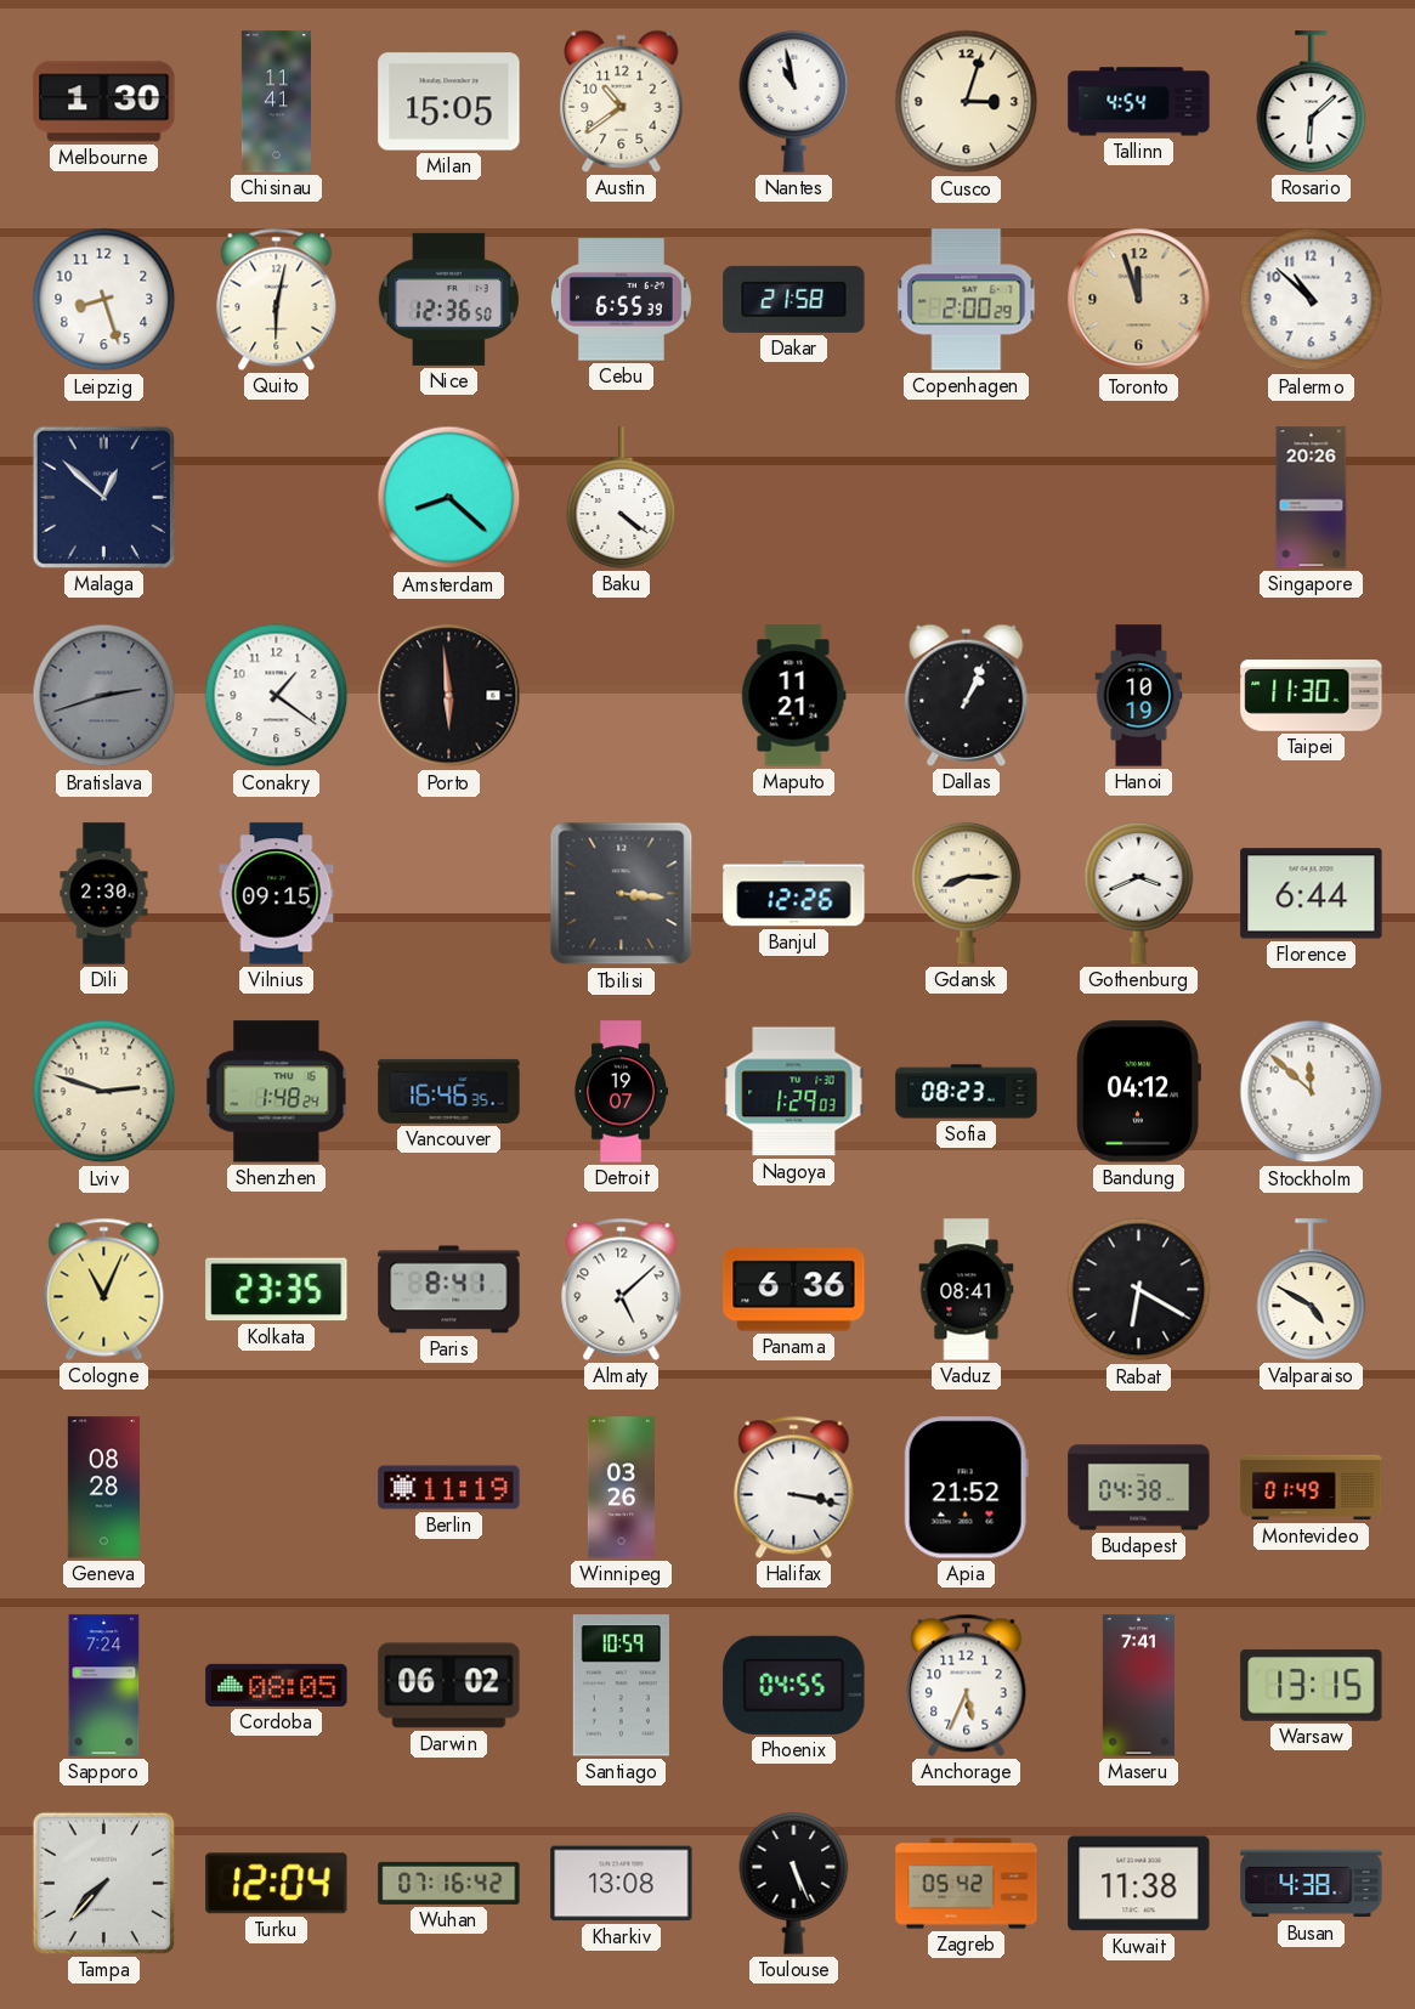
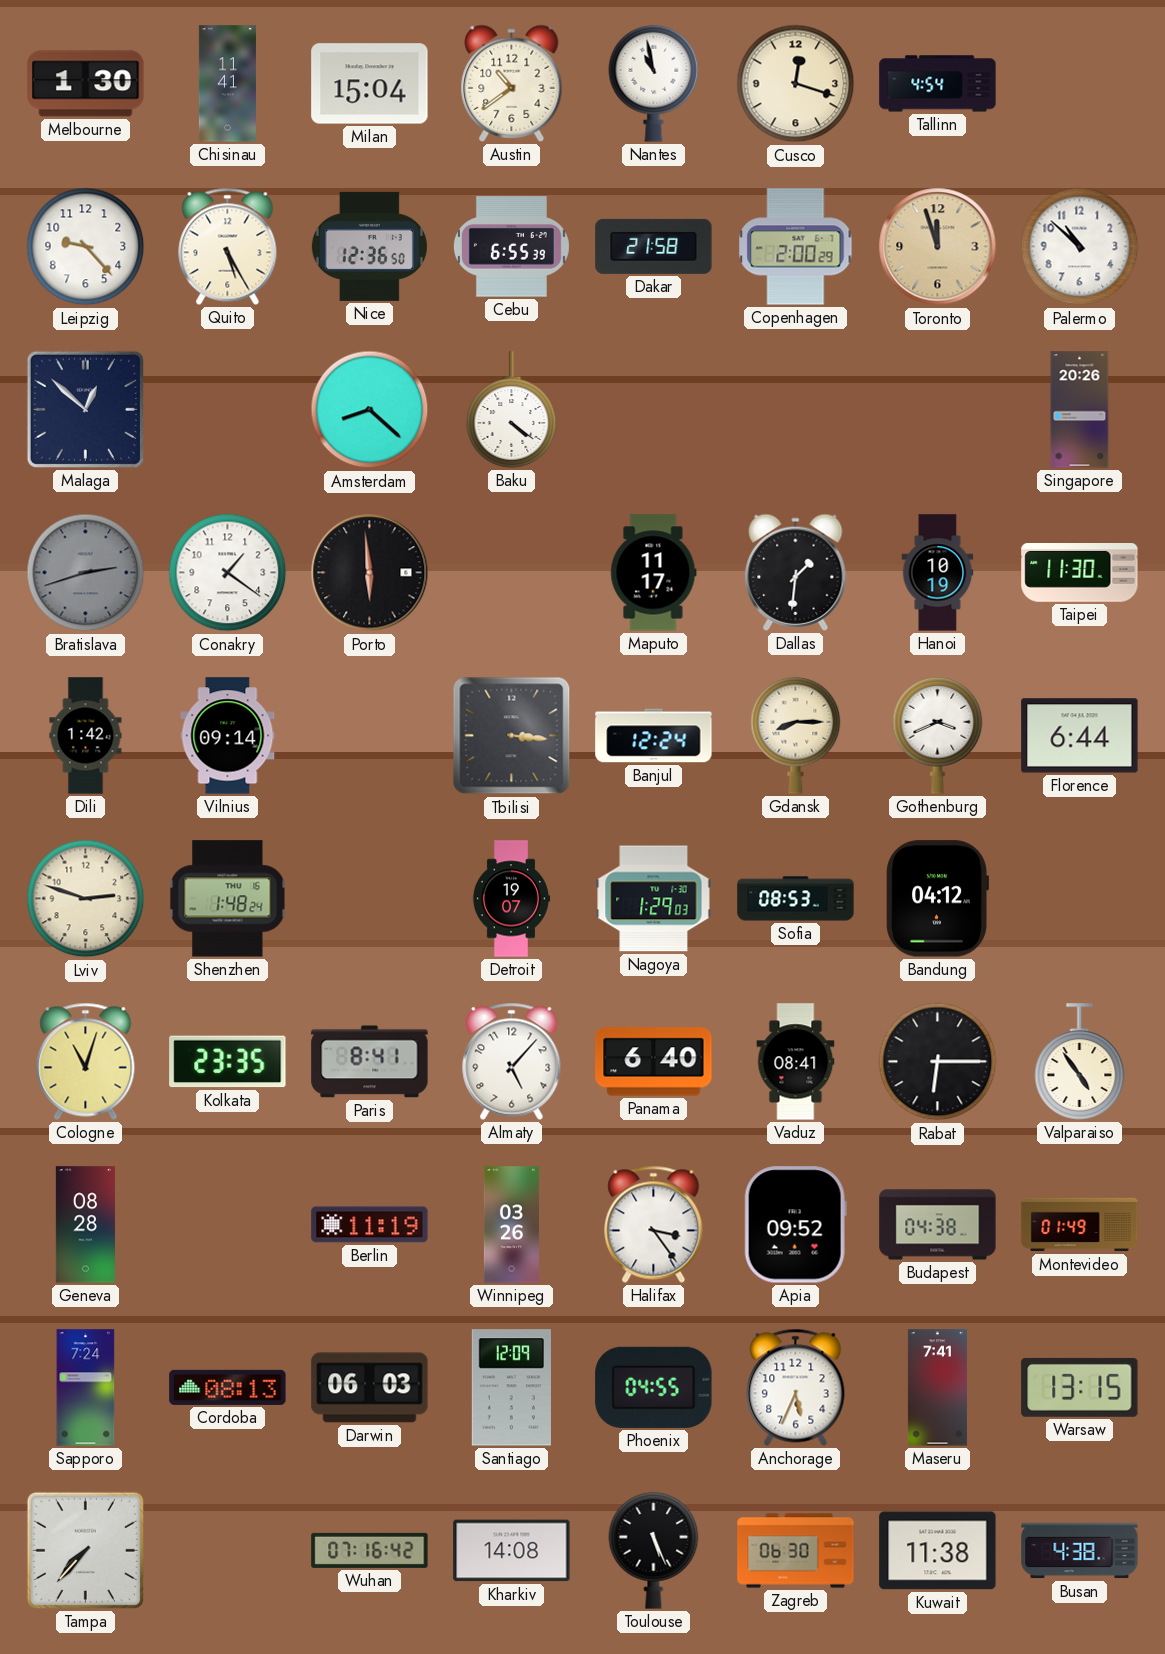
Milan: 15:05 -> 15:04 (370, 84)
Cusco: 3:03 -> 12:18 (796, 84)
Rosario: 6:08 -> none (1312, 102)
Leipzig: 8:27 -> 9:23 (86, 247)
Quito: 6:02 -> 5:25 (228, 246)
Maputo: 11:21 -> 11:17 (654, 573)
Dallas: 1:04 -> 1:31 (796, 572)
Dili: 2:30 -> 1:42 (86, 736)
Vilnius: 09:15 -> 09:14 (228, 736)
Banjul: 12:26 -> 12:24 (654, 736)
Vancouver: 16:46 -> none (449, 1091)
Sofia: 08:23 -> 08:53 (796, 899)
Stockholm: 11:52 -> none (1312, 1092)
Cologne: 11:04 -> 11:03 (86, 1061)
Almaty: 5:08 -> 5:07 (512, 1061)
Panama: 6:36 -> 6:40 (654, 1062)
Rabat: 6:20 -> 6:15 (938, 1062)
Valparaiso: 4:50 -> 4:54 (1080, 1062)
Halifax: 3:17 -> 3:24 (654, 1224)
Apia: 21:52 -> 09:52 (795, 1225)
Cordoba: 08:05 -> 08:13 (228, 1387)
Darwin: 06:02 -> 06:03 (370, 1388)
Santiago: 10:59 -> 12:09 (511, 1388)
Turku: 12:04 -> none (277, 1884)
Kharkiv: 13:08 -> 14:08 (512, 1551)
Zagreb: 05:42 -> 06:30 (796, 1551)
